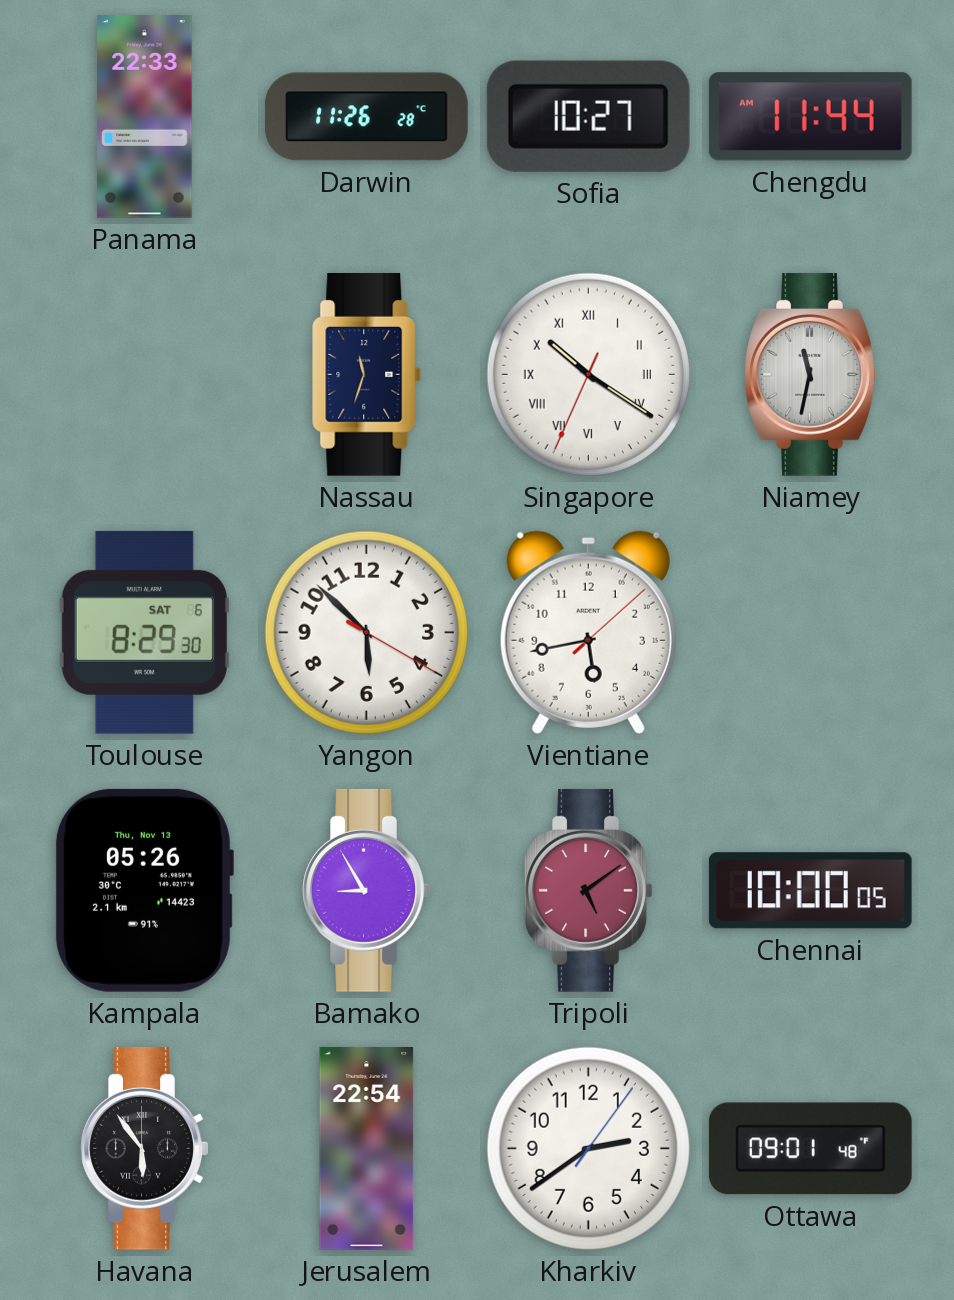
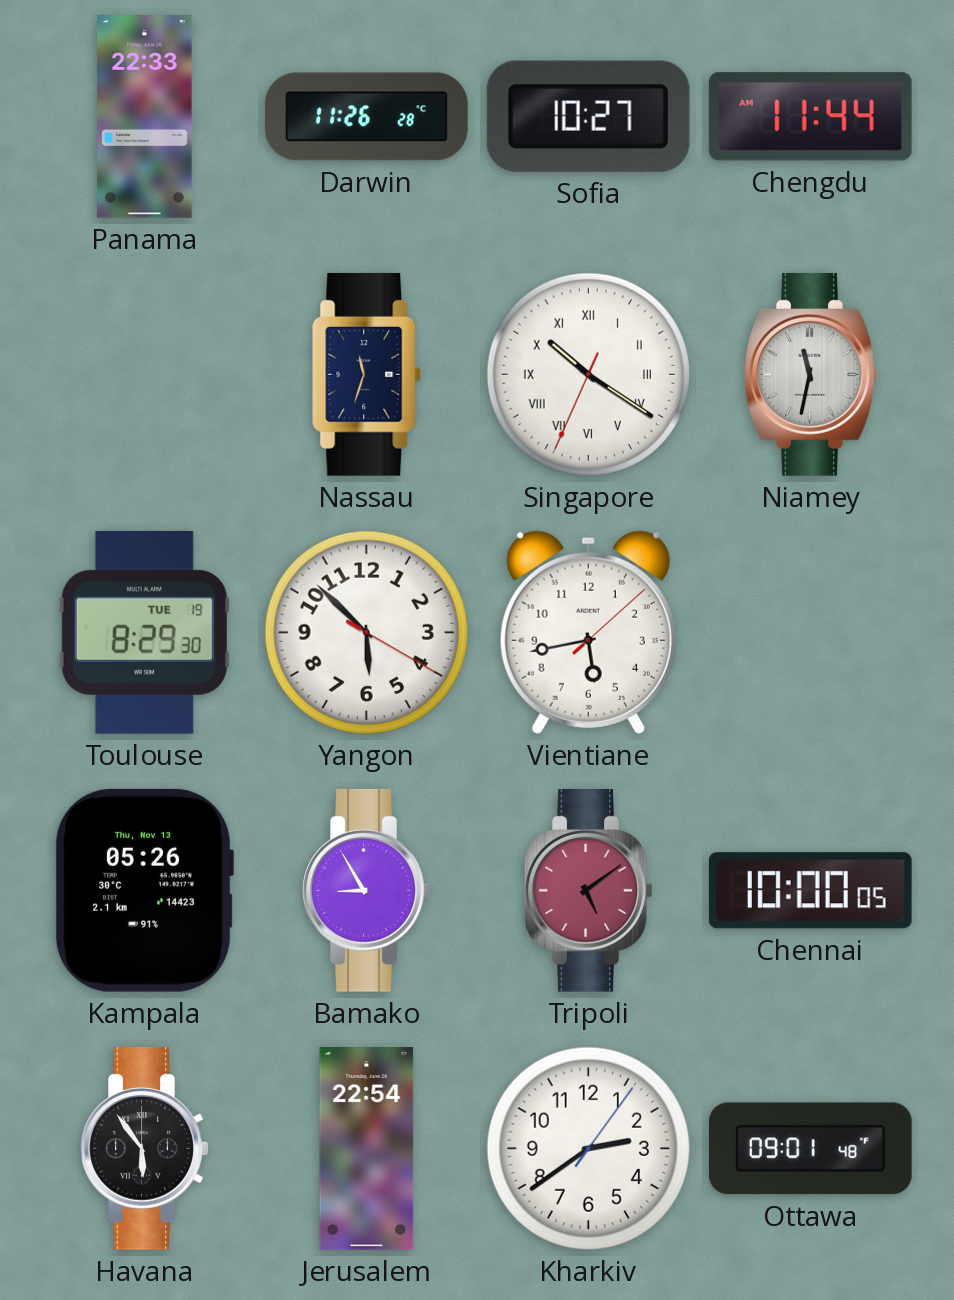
Toulouse date: SAT 6 -> TUE 19 (144, 632)
